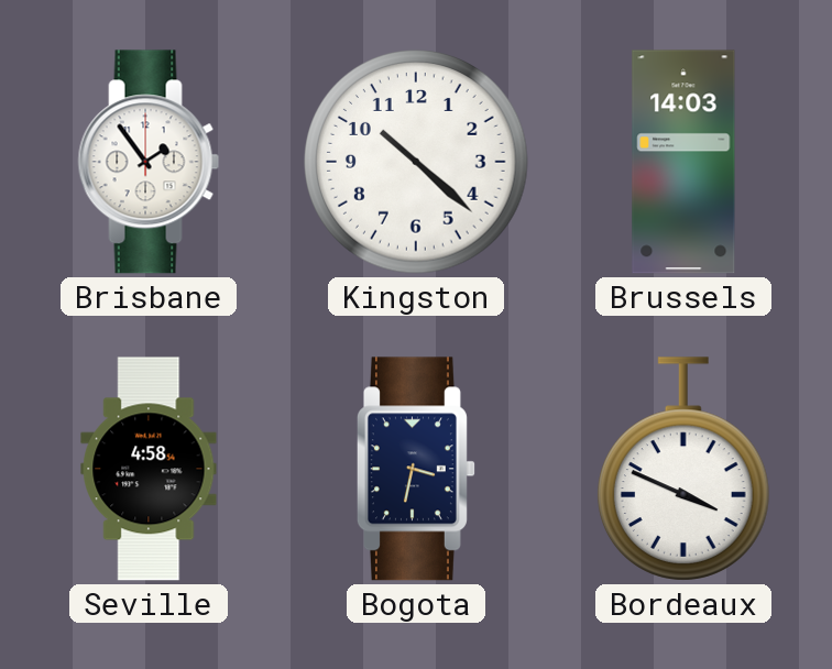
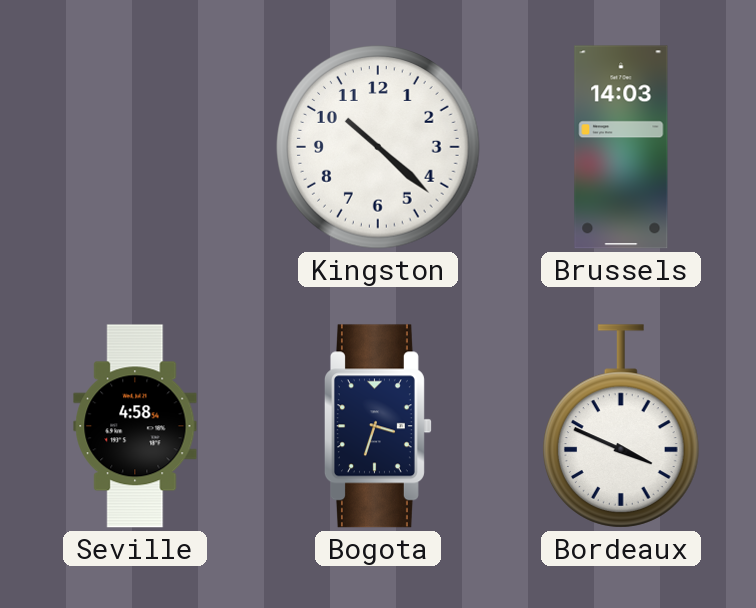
Brisbane: 1:54 -> none (149, 162)
Bogota: 3:32 -> 3:33 (378, 426)
